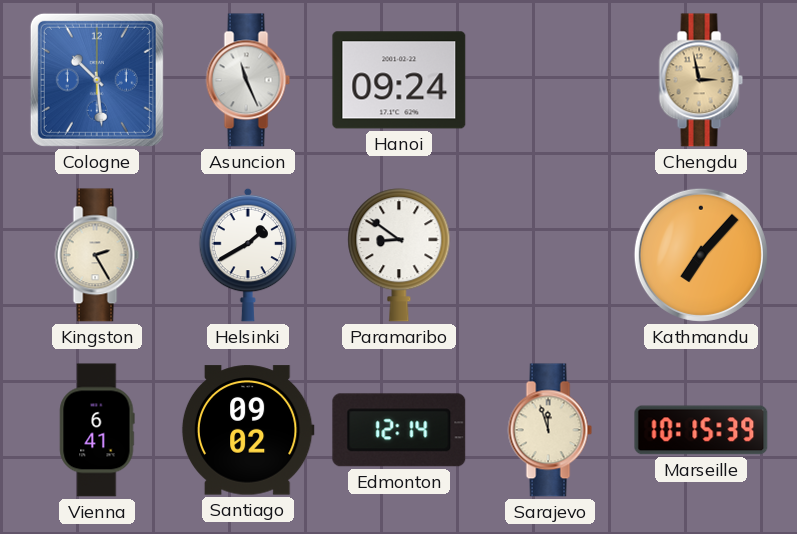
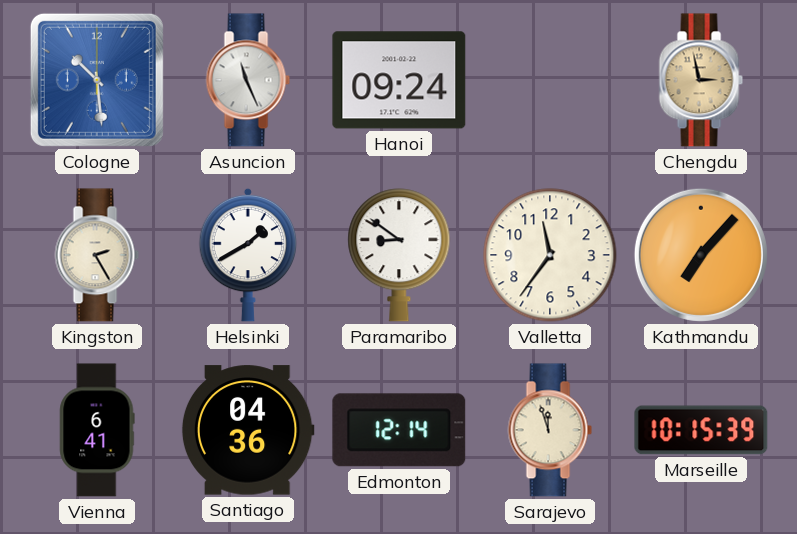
Valletta: none -> 11:36 (550, 255)
Santiago: 09:02 -> 04:36 (248, 430)
